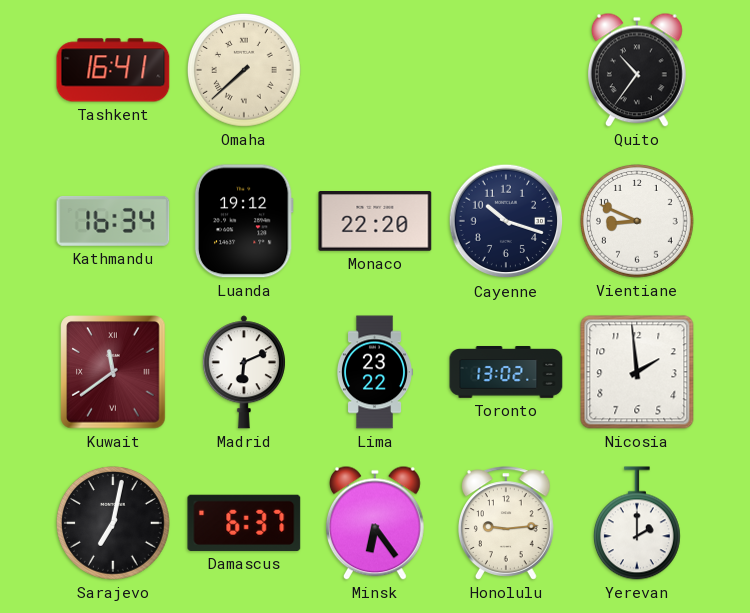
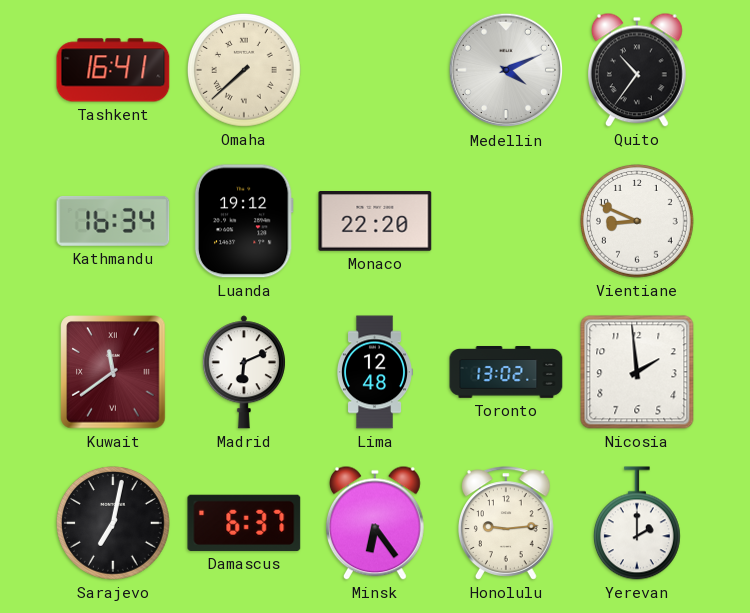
Medellin: none -> 4:11 (506, 70)
Cayenne: 10:18 -> none (506, 221)
Lima: 23:22 -> 12:48 (374, 372)
